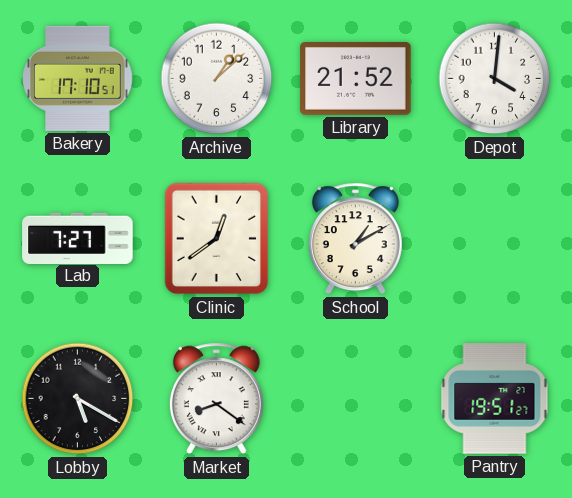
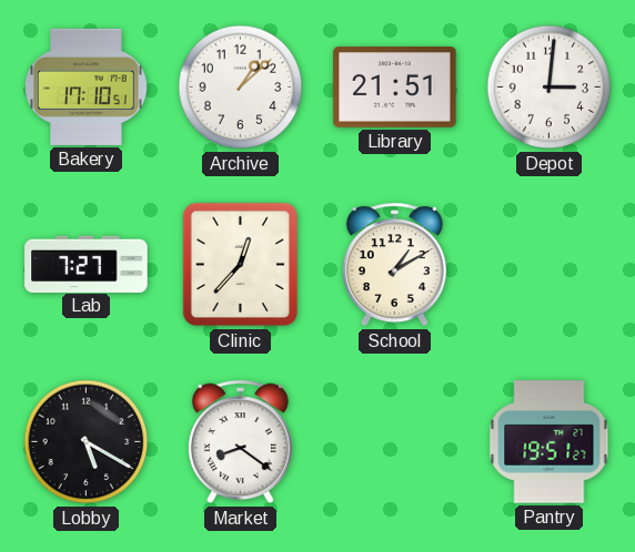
Library: 21:52 -> 21:51 (395, 88)
Depot: 4:01 -> 3:01 (550, 88)
Clinic: 12:39 -> 12:37 (241, 265)
